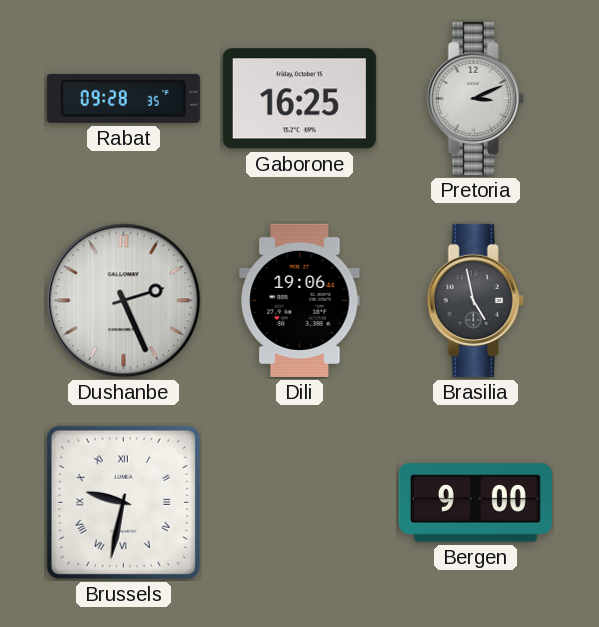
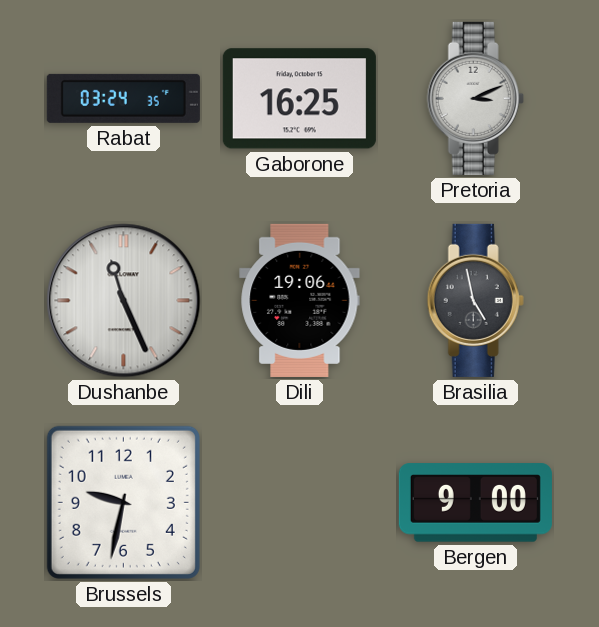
Rabat: 09:28 -> 03:24 (123, 98)
Dushanbe: 2:26 -> 11:26 (124, 301)
Brussels numerals: Roman -> Arabic (123, 502)
